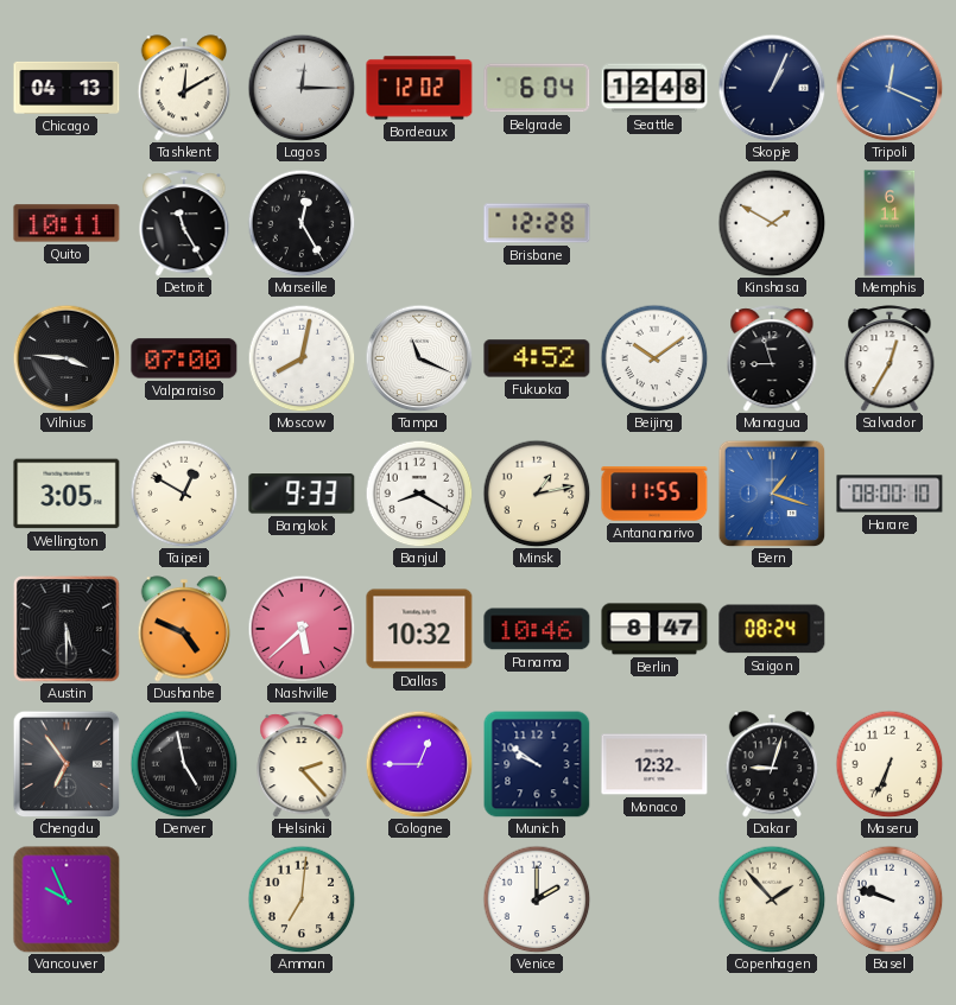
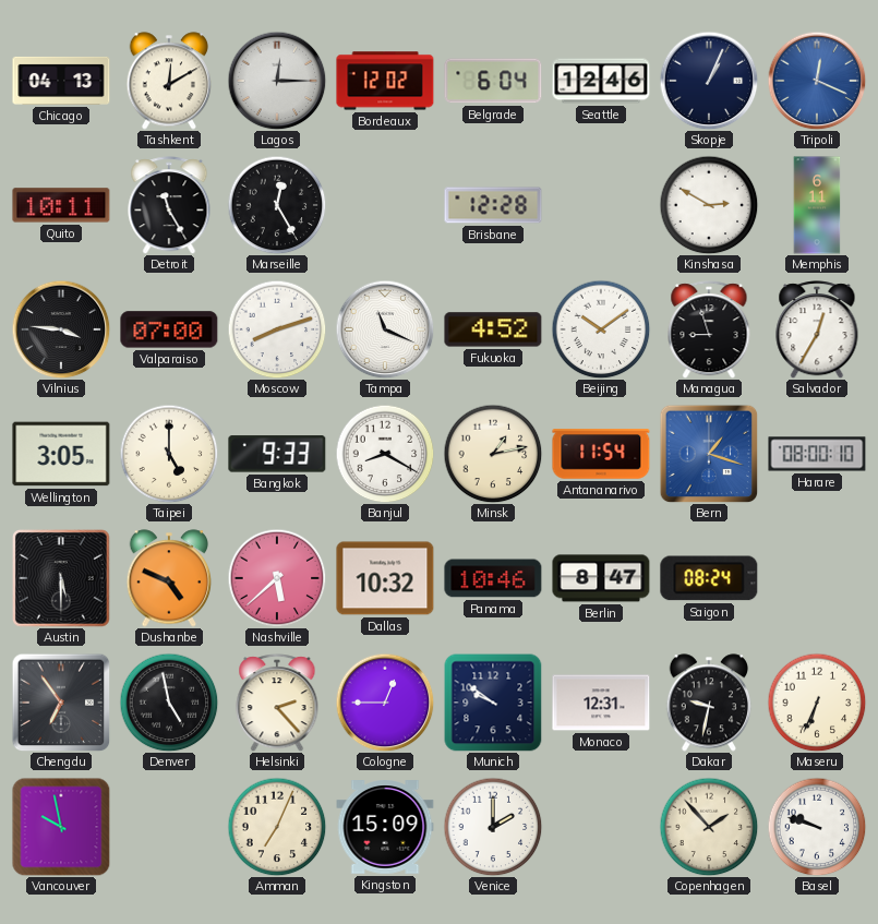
Seattle: 12:48 -> 12:46 (601, 81)
Kinshasa: 1:50 -> 2:50 (709, 205)
Moscow: 8:02 -> 8:12 (277, 329)
Taipei: 12:50 -> 5:00 (169, 454)
Antananarivo: 11:55 -> 11:54 (601, 454)
Monaco: 12:32 -> 12:31 (601, 703)
Dakar: 9:03 -> 9:32 (709, 703)
Vancouver: 9:56 -> 9:58 (61, 827)
Amman: 7:01 -> 7:04 (277, 827)
Kingston: none -> 15:09 (385, 827)
